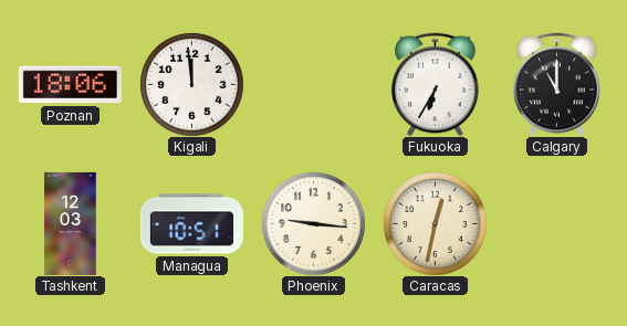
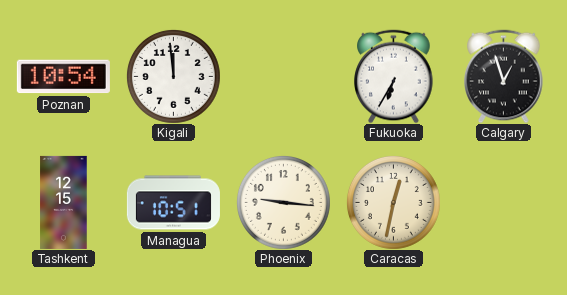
Poznan: 18:06 -> 10:54 (63, 77)
Calgary: 11:00 -> 12:57 (504, 76)
Tashkent: 12:03 -> 12:15 (64, 202)
